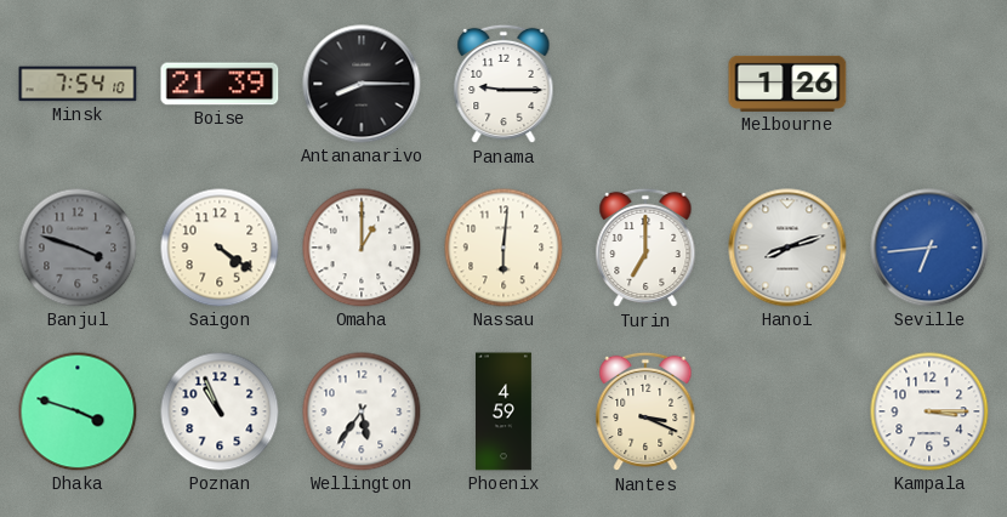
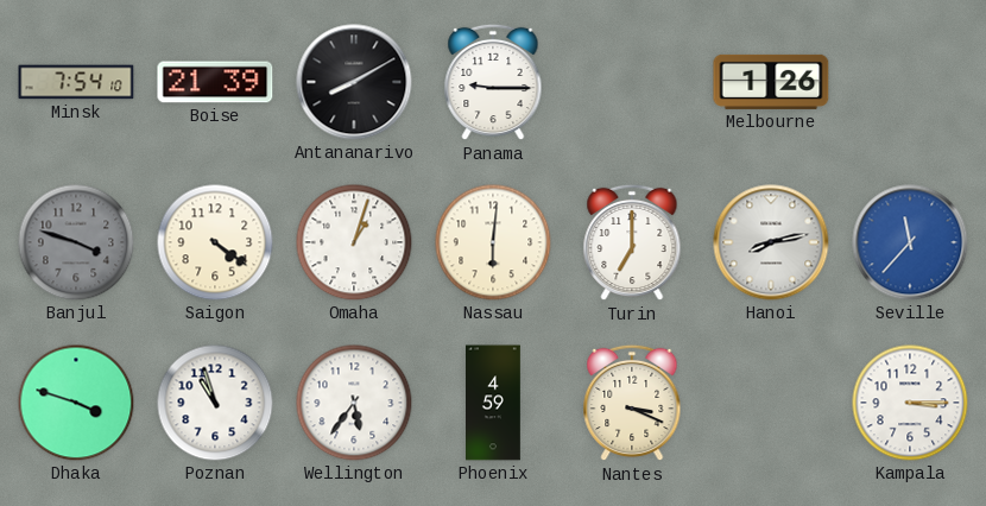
Antananarivo: 8:15 -> 8:10 (354, 82)
Omaha: 1:00 -> 1:03 (354, 242)
Hanoi: 8:12 -> 8:13 (771, 242)
Seville: 6:44 -> 11:37 (910, 242)
Poznan: 10:56 -> 10:57 (215, 403)
